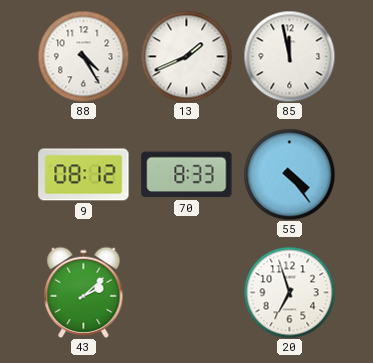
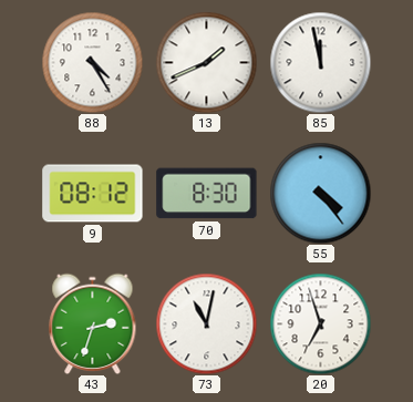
70: 8:33 -> 8:30 (207, 194)
43: 2:08 -> 2:33 (93, 323)
73: none -> 11:02 (206, 323)
